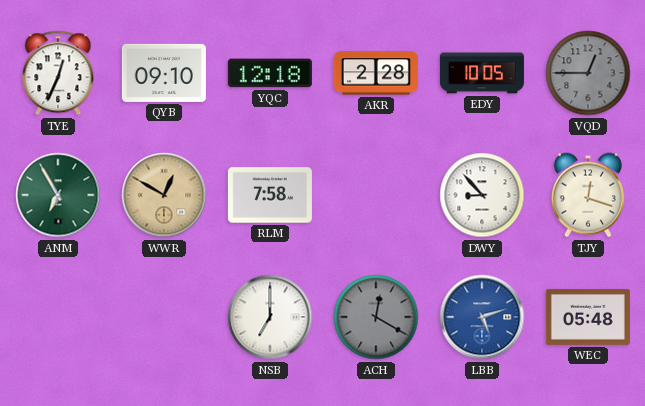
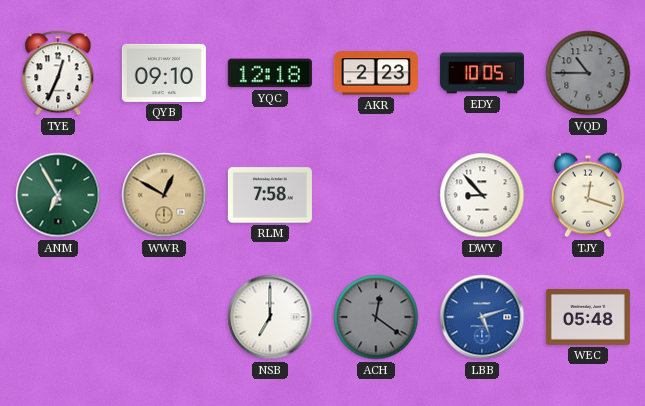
AKR: 2:28 -> 2:23 (376, 73)
VQD: 12:45 -> 10:45 (588, 73)
ACH: 12:20 -> 12:21 (376, 317)
